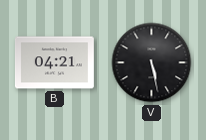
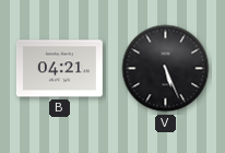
V: 5:28 -> 5:26 (166, 69)
